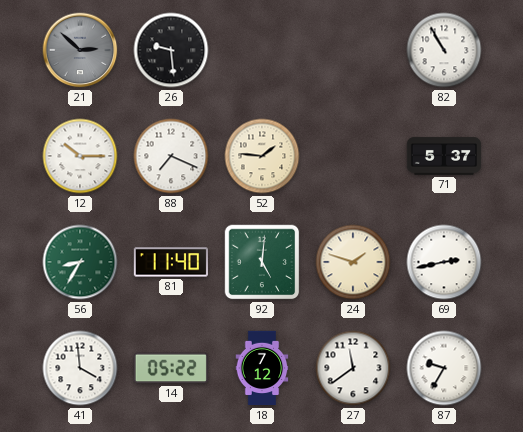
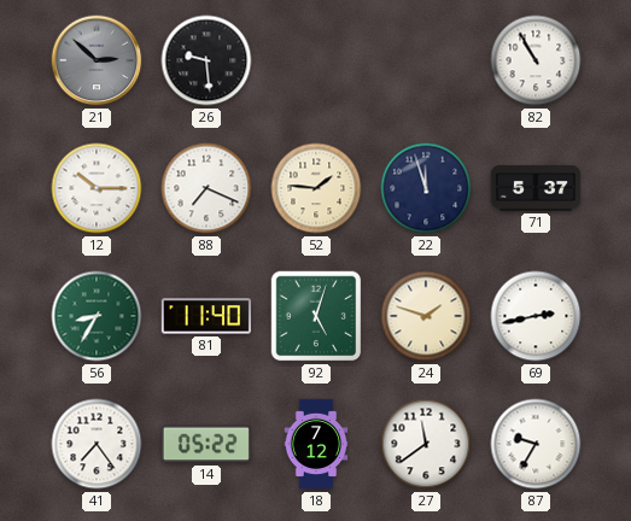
22: none -> 11:57 (426, 188)
92: 5:01 -> 5:03 (316, 316)
41: 3:59 -> 7:24 (97, 444)
